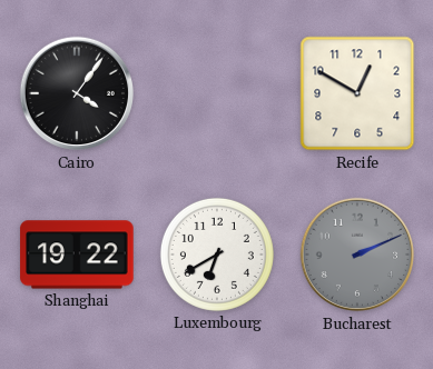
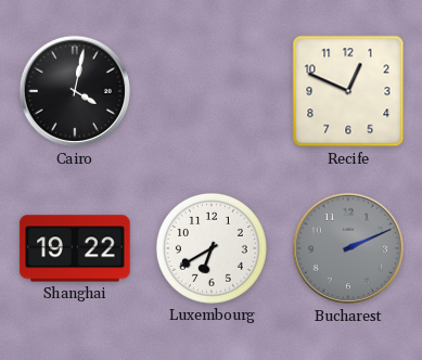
Cairo: 4:06 -> 4:02 (75, 91)
Recife: 12:50 -> 12:49 (348, 91)
